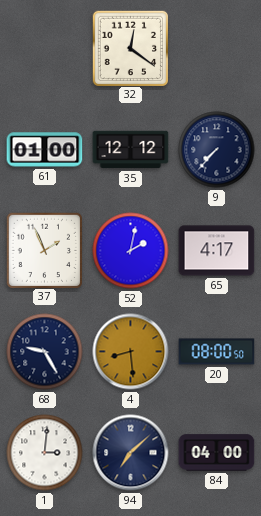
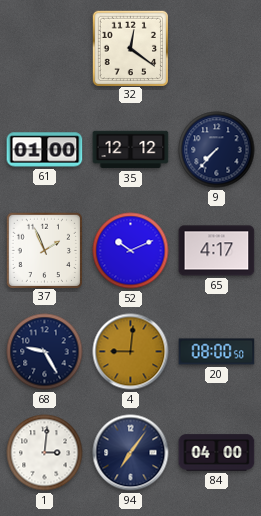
52: 2:02 -> 10:11 (131, 251)
4: 8:29 -> 9:01 (131, 352)
94: 7:08 -> 7:06 (131, 453)
